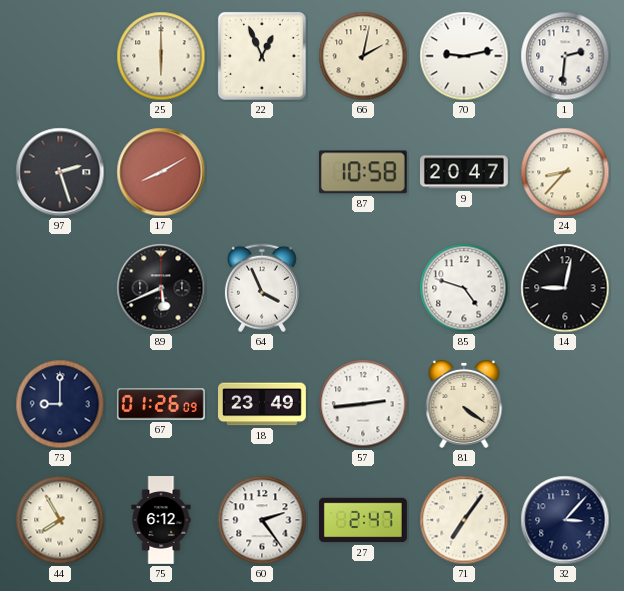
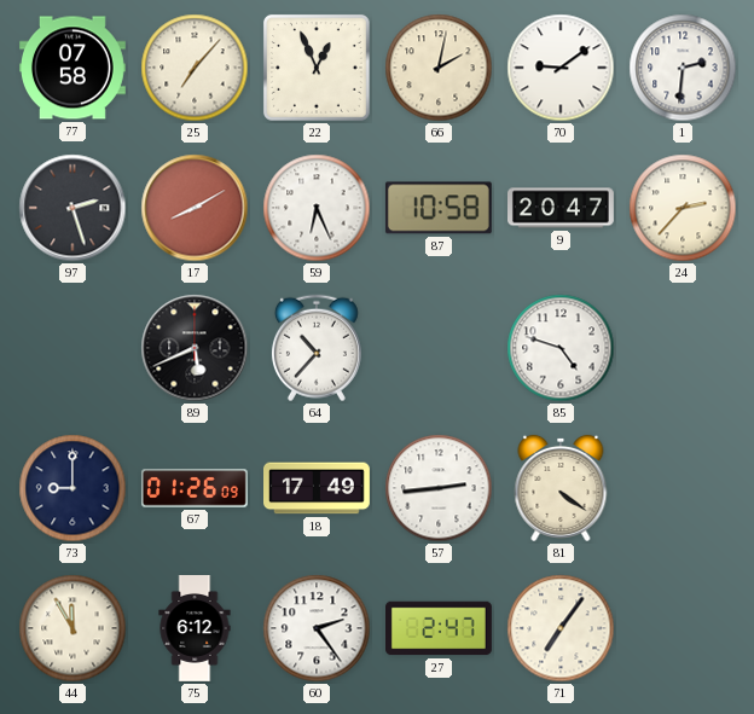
77: none -> 07:58 (74, 68)
25: 6:00 -> 7:07 (195, 68)
70: 9:13 -> 9:09 (561, 68)
59: none -> 6:26 (317, 208)
24: 8:37 -> 2:37 (683, 208)
64: 3:56 -> 10:37 (317, 348)
14: 9:02 -> none (565, 288)
18: 23:49 -> 17:49 (318, 488)
44: 7:55 -> 11:55 (72, 628)
32: 3:07 -> none (565, 520)
